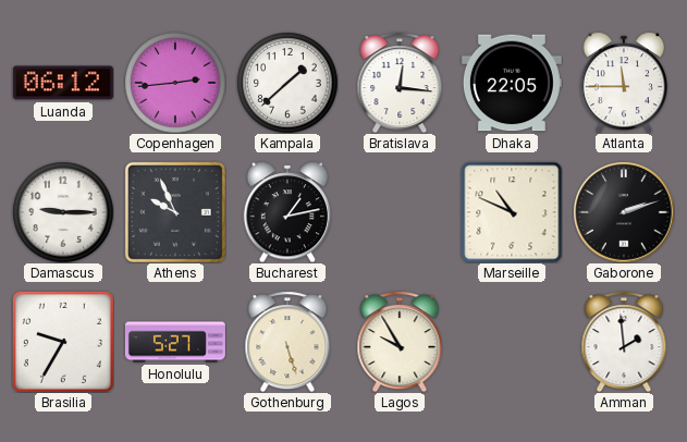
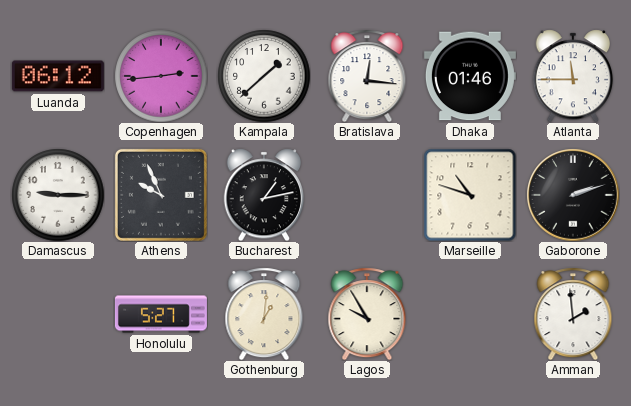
Dhaka: 22:05 -> 01:46 (470, 76)
Marseille: 10:49 -> 10:48 (470, 195)
Brasilia: 9:35 -> none (63, 342)
Gothenburg: 5:27 -> 1:01 (264, 314)
